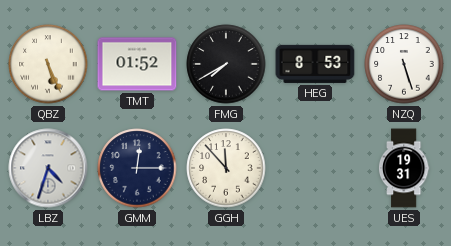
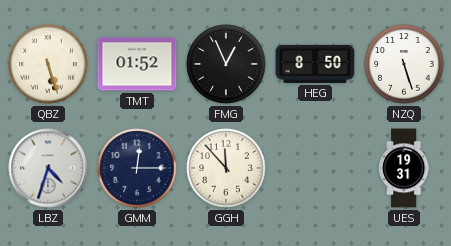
QBZ: 5:26 -> 5:27 (48, 64)
FMG: 7:40 -> 12:56 (226, 64)
HEG: 8:53 -> 8:50 (315, 64)
